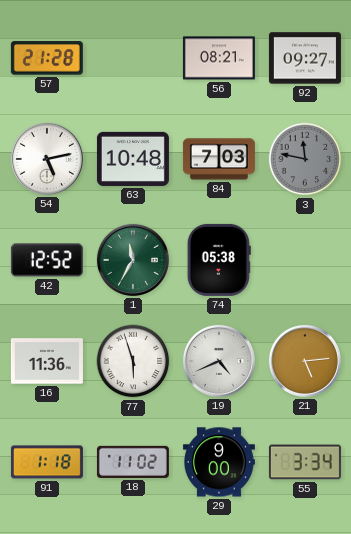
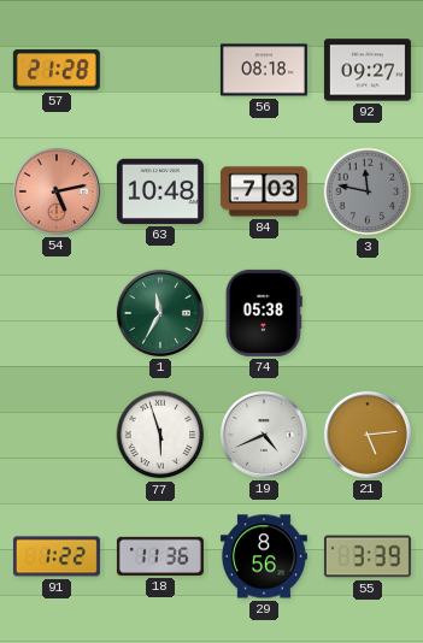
56: 08:21 -> 08:18 (264, 70)
54 dial: white -> salmon (57, 191)
42: 12:52 -> none (47, 260)
16: 11:36 -> none (47, 361)
91: 1:18 -> 1:22 (57, 556)
18: 11:02 -> 11:36 (160, 556)
29: 9:00 -> 8:56 (264, 556)
55: 3:34 -> 3:39 (368, 556)
